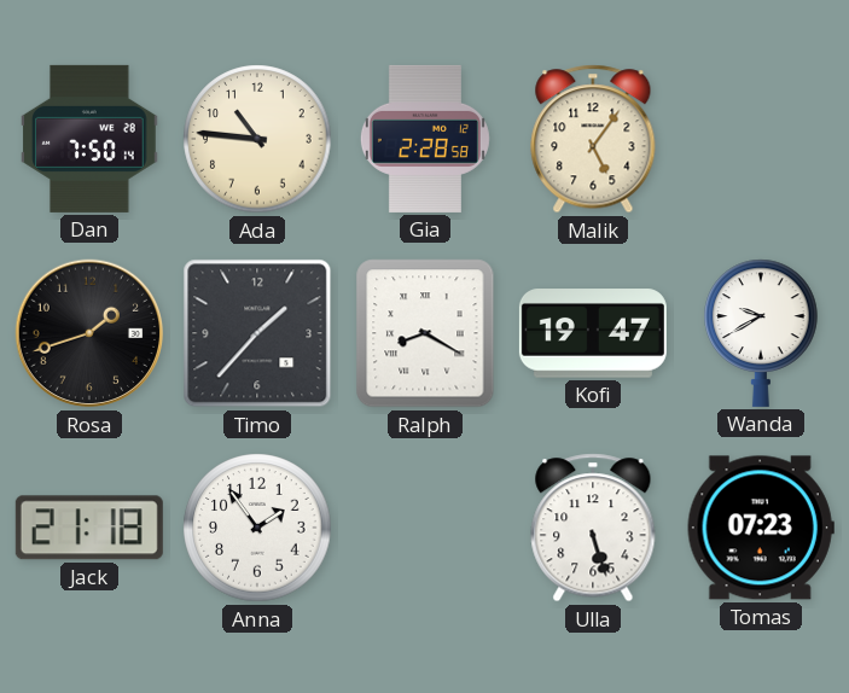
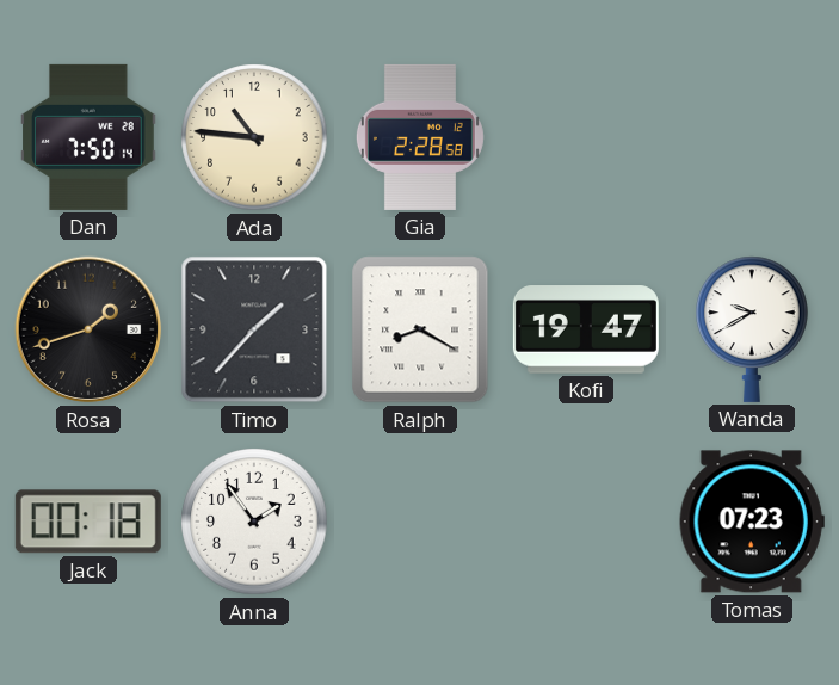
Malik: 5:06 -> none (593, 139)
Jack: 21:18 -> 00:18 (88, 522)
Ulla: 5:27 -> none (593, 528)
